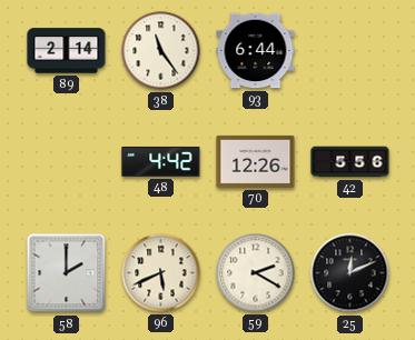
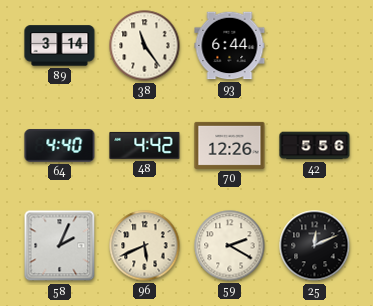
89: 2:14 -> 3:14 (60, 46)
64: none -> 4:40 (60, 146)
58: 2:00 -> 2:04 (60, 246)
